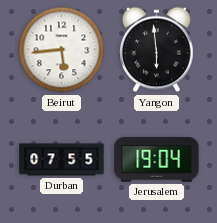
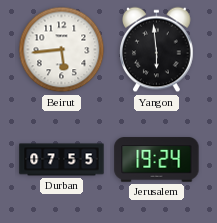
Jerusalem: 19:04 -> 19:24 (157, 160)
